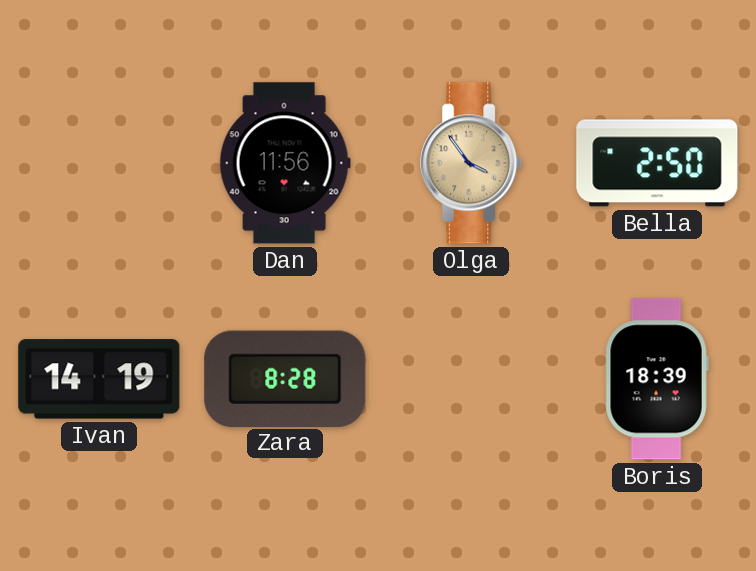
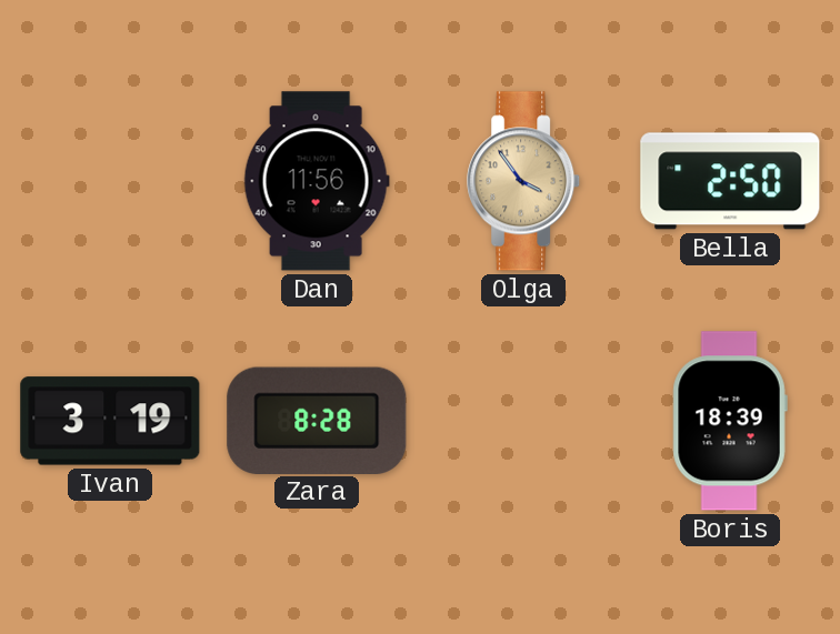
Ivan: 14:19 -> 3:19 (110, 421)
